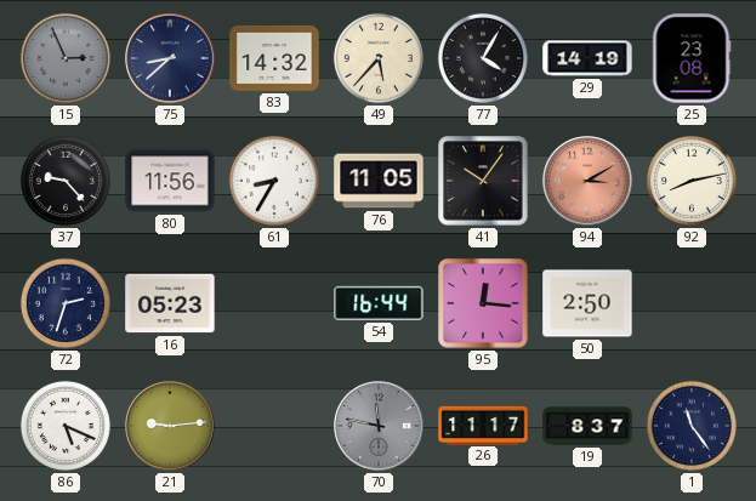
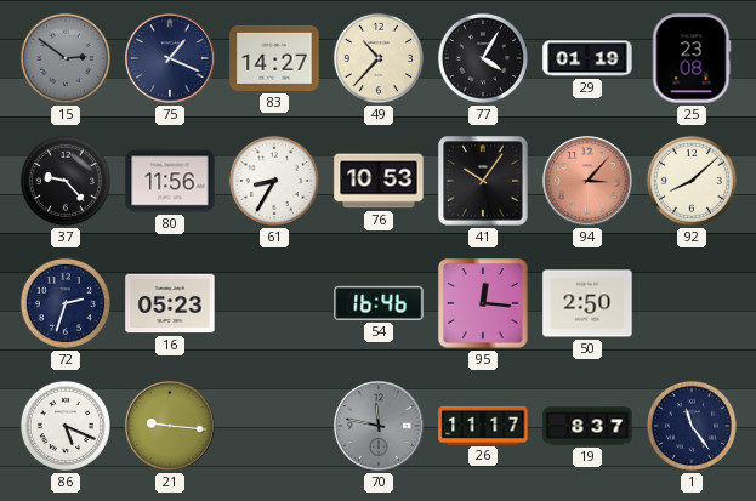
15: 2:56 -> 2:51 (66, 58)
75: 8:38 -> 1:19 (170, 58)
83: 14:32 -> 14:27 (274, 58)
49: 5:37 -> 10:37 (379, 58)
29: 14:19 -> 01:19 (587, 58)
76: 11:05 -> 10:53 (379, 181)
94: 3:10 -> 3:07 (587, 181)
92: 8:13 -> 8:08 (692, 181)
54: 16:44 -> 16:46 (379, 303)
21: 9:14 -> 9:16 (170, 426)
